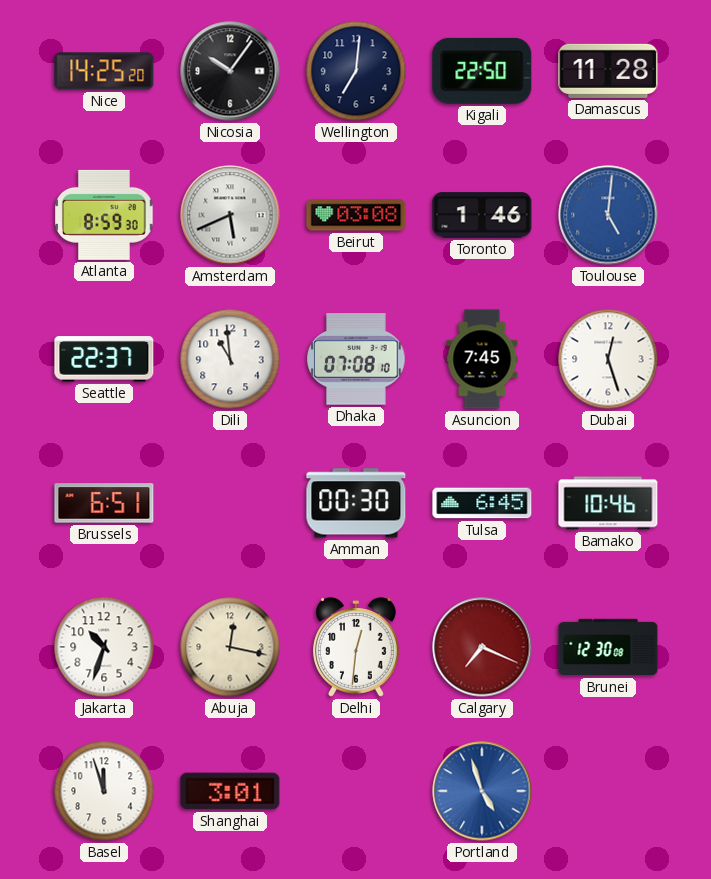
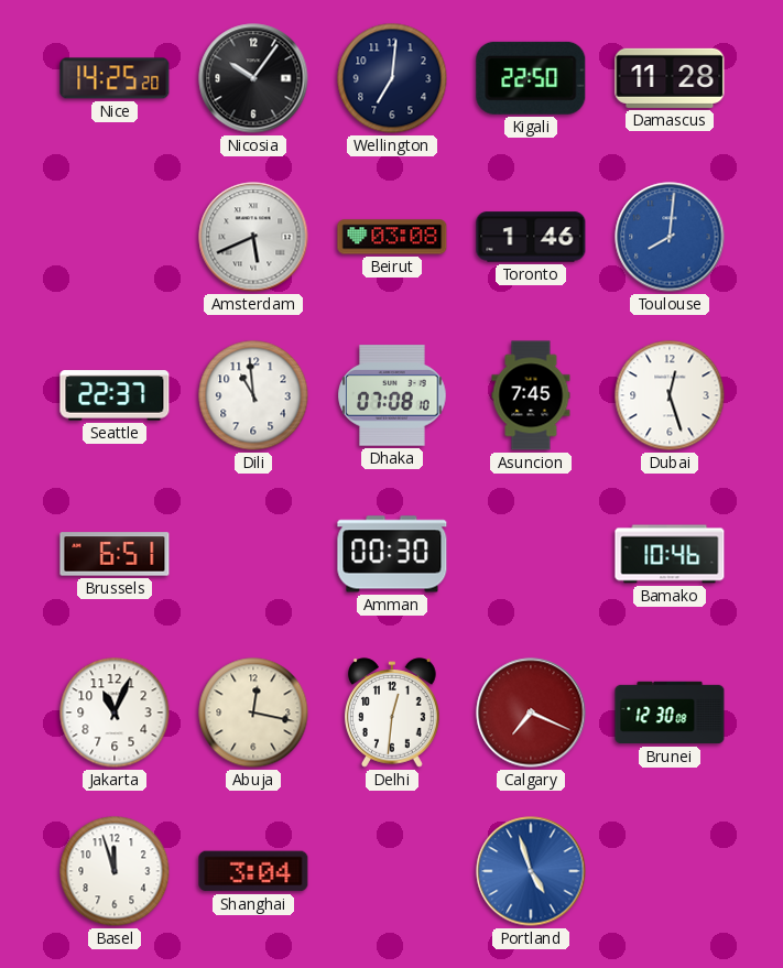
Atlanta: 8:59 -> none (104, 215)
Toulouse: 5:01 -> 8:01 (670, 237)
Tulsa: 6:45 -> none (482, 503)
Jakarta: 10:33 -> 11:04 (115, 713)
Shanghai: 3:01 -> 3:04 (253, 871)
